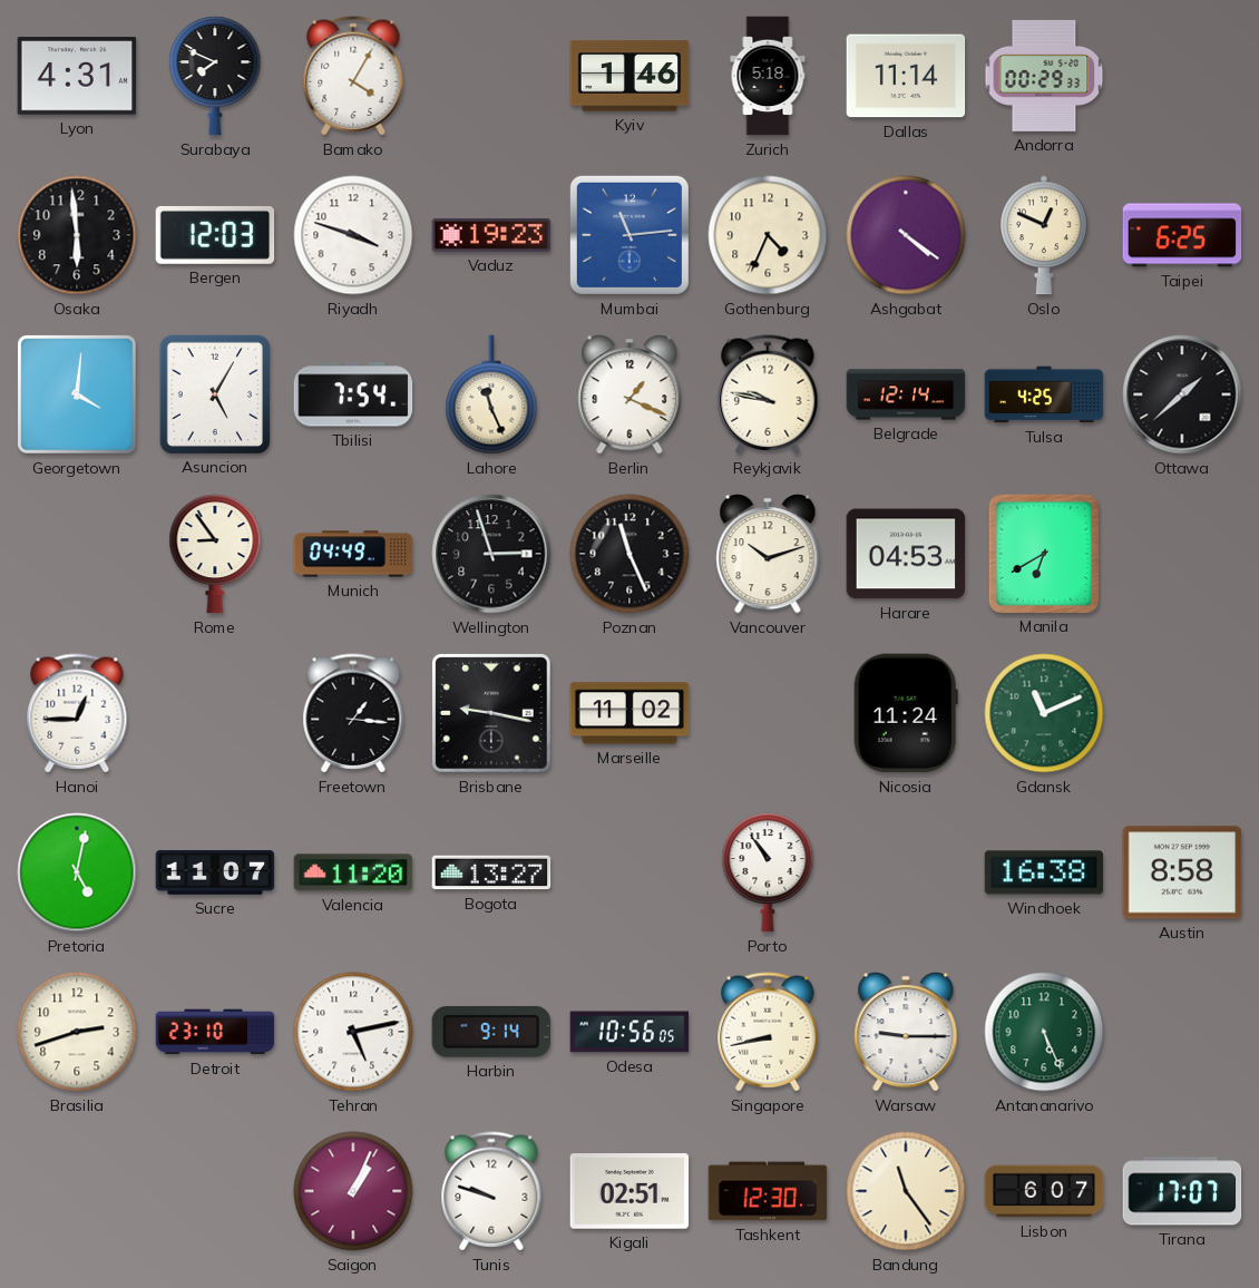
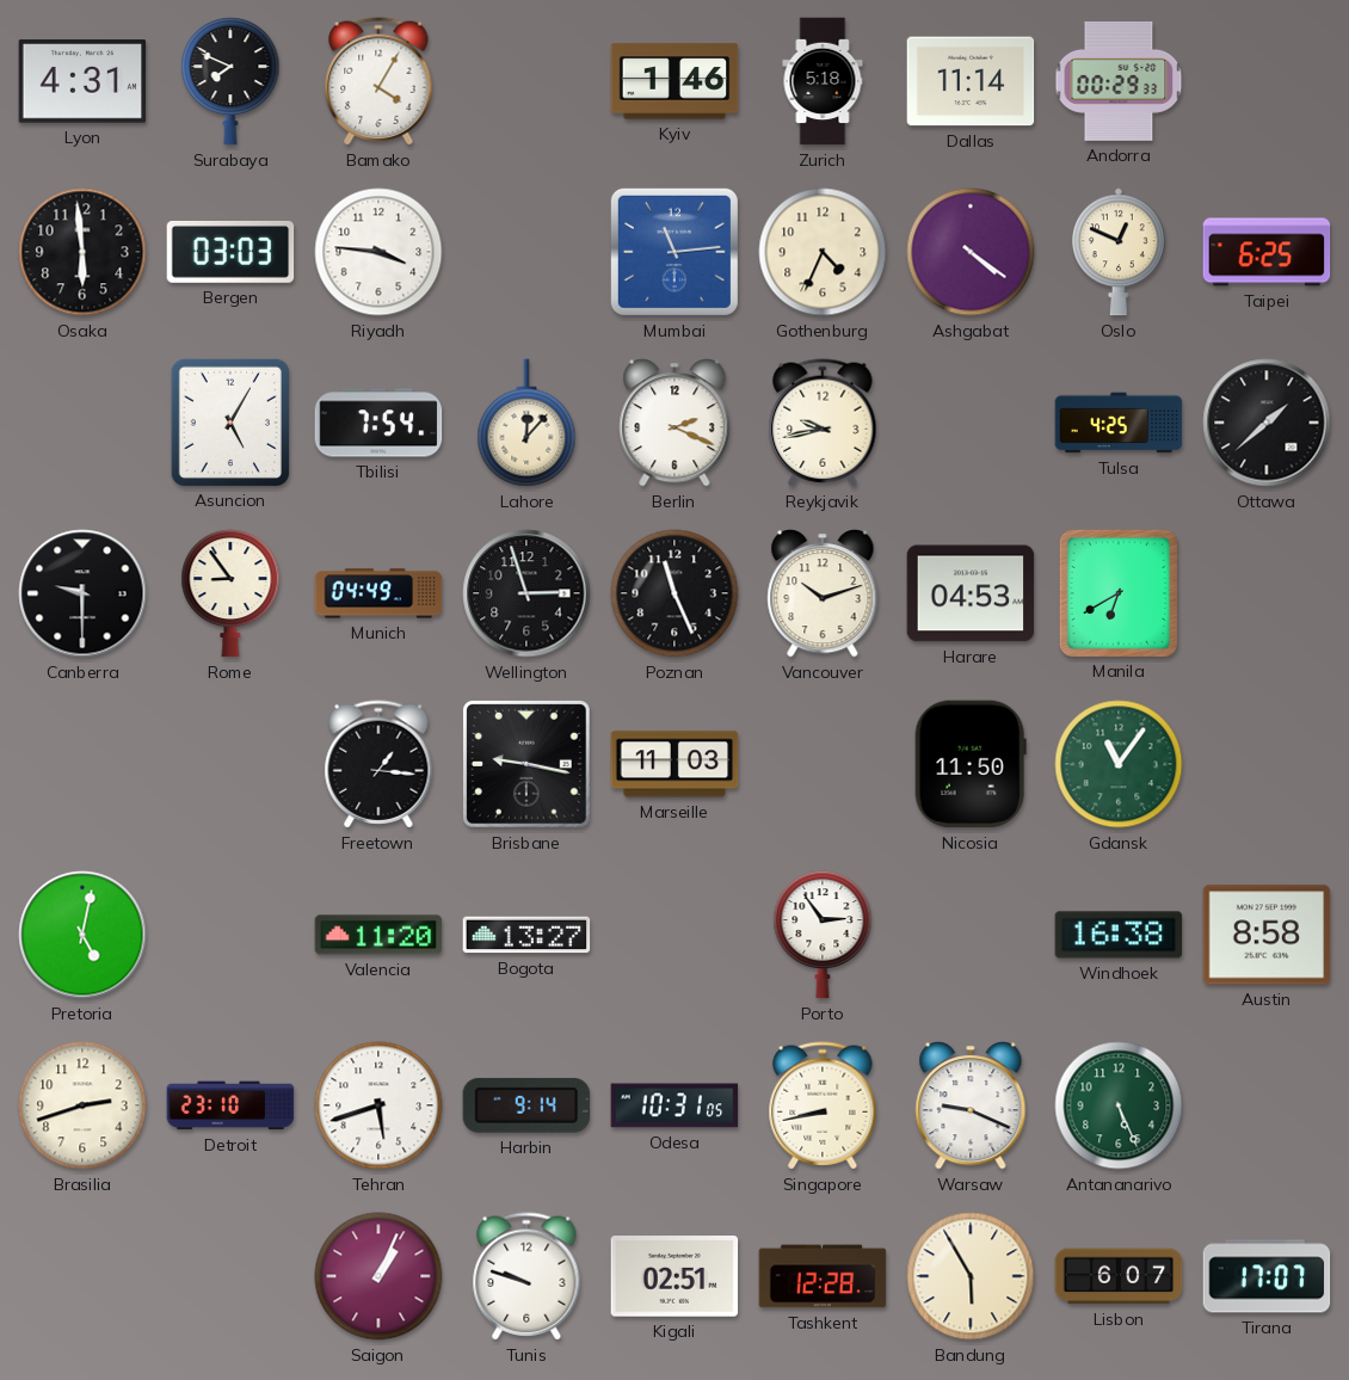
Bergen: 12:03 -> 03:03 (230, 252)
Riyadh: 3:48 -> 3:46 (378, 252)
Vaduz: 19:23 -> none (491, 235)
Georgetown: 4:01 -> none (78, 396)
Lahore: 11:26 -> 12:07 (526, 423)
Berlin: 1:19 -> 2:19 (675, 423)
Reykjavik: 9:47 -> 9:43 (823, 423)
Belgrade: 12:14 -> none (906, 394)
Canberra: none -> 9:30 (82, 593)
Hanoi: 12:45 -> none (77, 713)
Marseille: 11:02 -> 11:03 (675, 764)
Nicosia: 11:24 -> 11:50 (971, 764)
Gdansk: 11:11 -> 11:06 (1119, 764)
Sucre: 11:07 -> none (215, 874)
Porto: 10:54 -> 2:54 (823, 935)
Tehran: 5:13 -> 5:42 (378, 1105)
Odesa: 10:56 -> 10:31 (675, 1105)
Warsaw: 9:15 -> 9:19 (971, 1105)
Tashkent: 12:30 -> 12:28 (823, 1276)
Bandung: 11:24 -> 5:55 (971, 1276)
